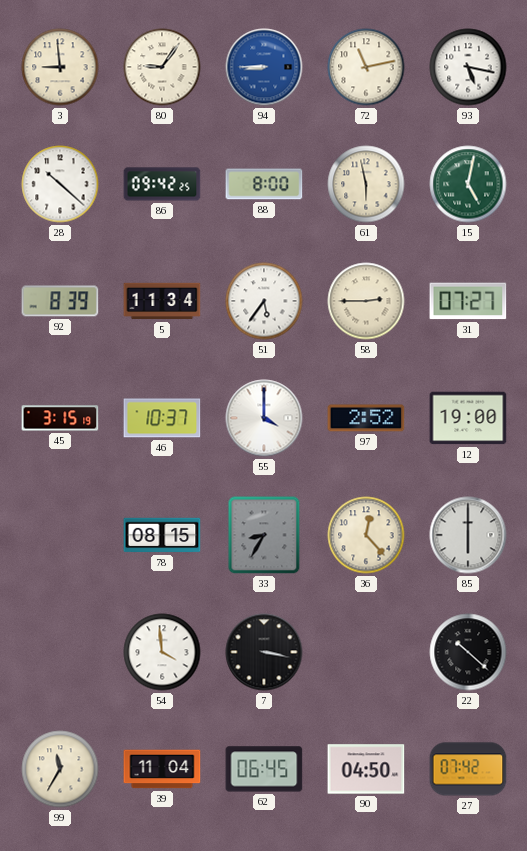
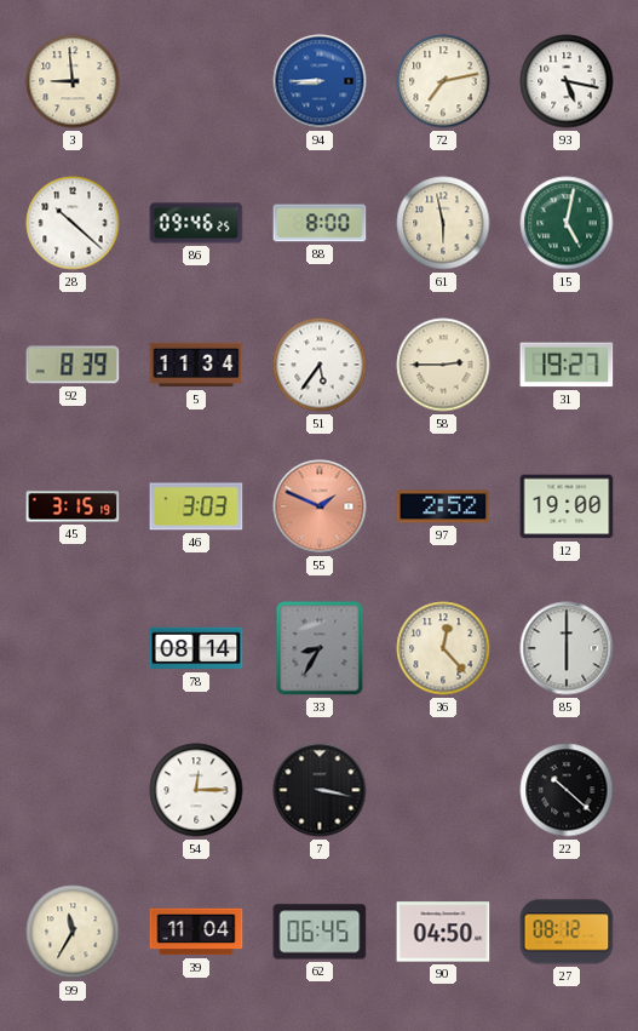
80: 9:06 -> none (162, 67)
72: 11:13 -> 7:13 (443, 81)
86: 09:42 -> 09:46 (196, 223)
31: 07:27 -> 19:27 (567, 365)
46: 10:37 -> 3:03 (196, 506)
55: 4:00 -> 1:49 (320, 506)
55 dial: white -> salmon (320, 506)
78: 08:15 -> 08:14 (196, 648)
54: 3:59 -> 12:15 (196, 790)
27: 07:42 -> 08:12 (567, 932)
